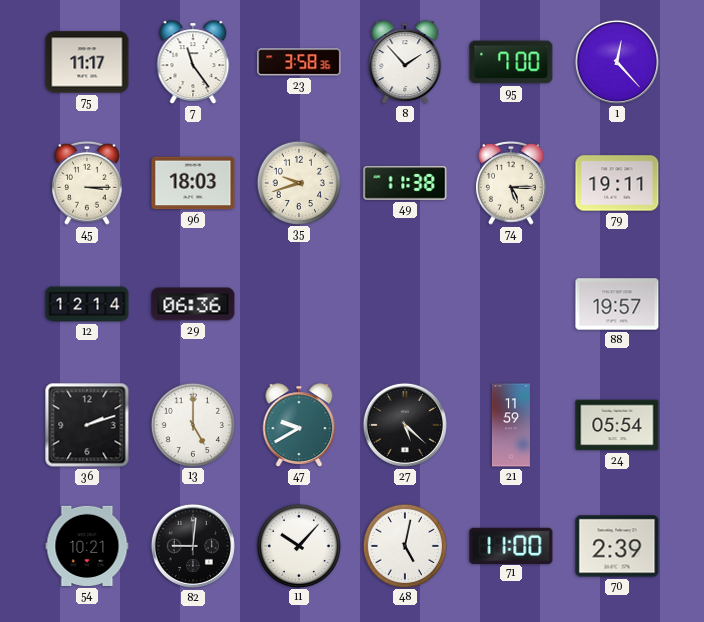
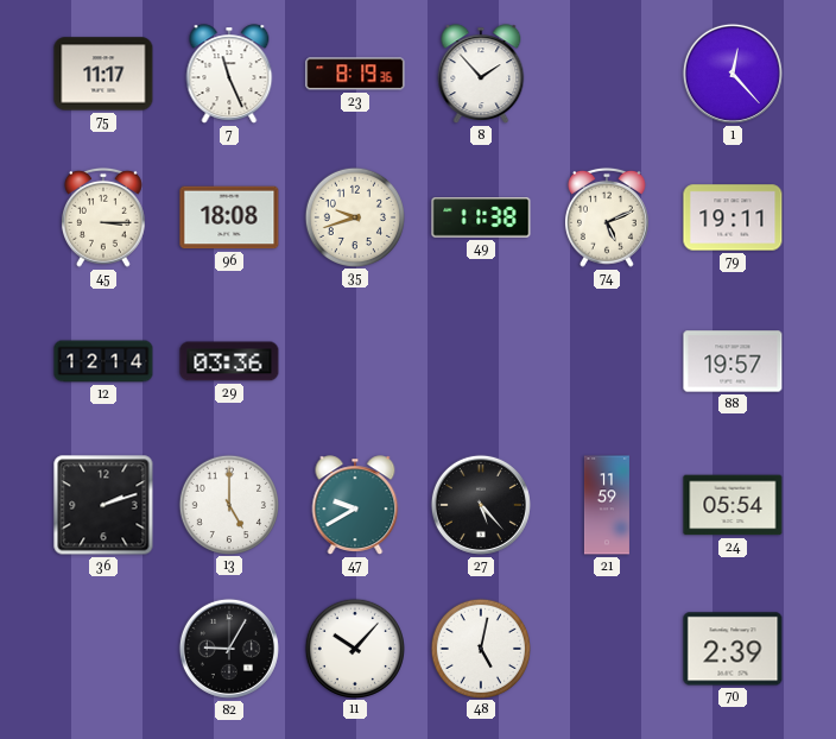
7: 11:24 -> 11:26 (229, 74)
23: 3:58 -> 8:19 (355, 74)
95: 7:00 -> none (511, 62)
96: 18:03 -> 18:08 (229, 217)
74: 5:15 -> 5:11 (607, 217)
29: 06:36 -> 03:36 (229, 361)
27: 5:22 -> 5:23 (481, 505)
54: 10:21 -> none (87, 546)
82: 9:01 -> 9:05 (229, 649)
71: 11:00 -> none (511, 545)
